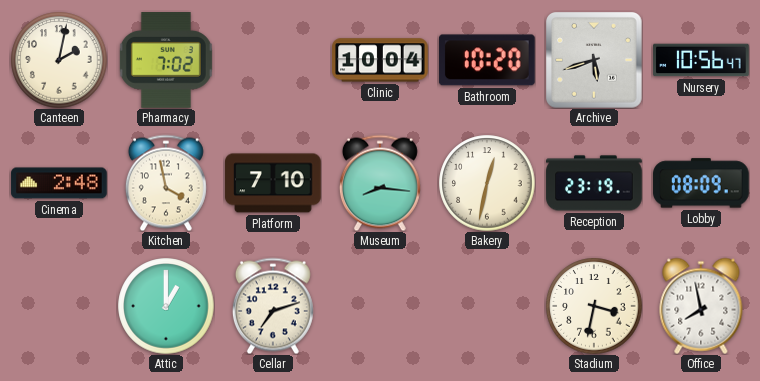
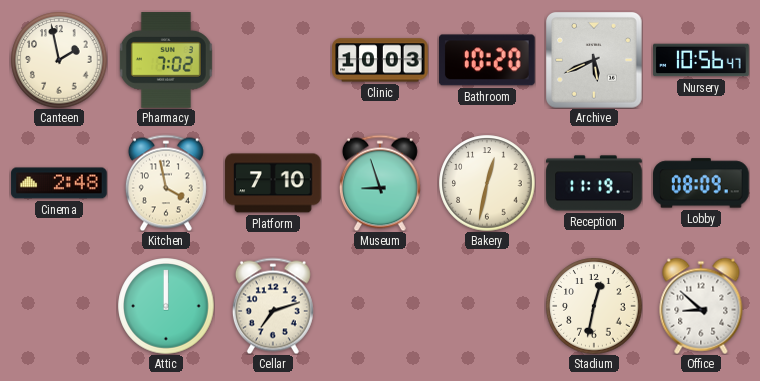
Canteen: 2:02 -> 1:58 (59, 60)
Clinic: 10:04 -> 10:03 (380, 60)
Archive: 5:42 -> 5:41 (595, 61)
Museum: 8:16 -> 8:57 (380, 183)
Reception: 23:19 -> 11:19 (594, 183)
Attic: 1:00 -> 12:00 (166, 306)
Stadium: 3:32 -> 12:32 (594, 306)
Office: 7:58 -> 8:52 (701, 306)
